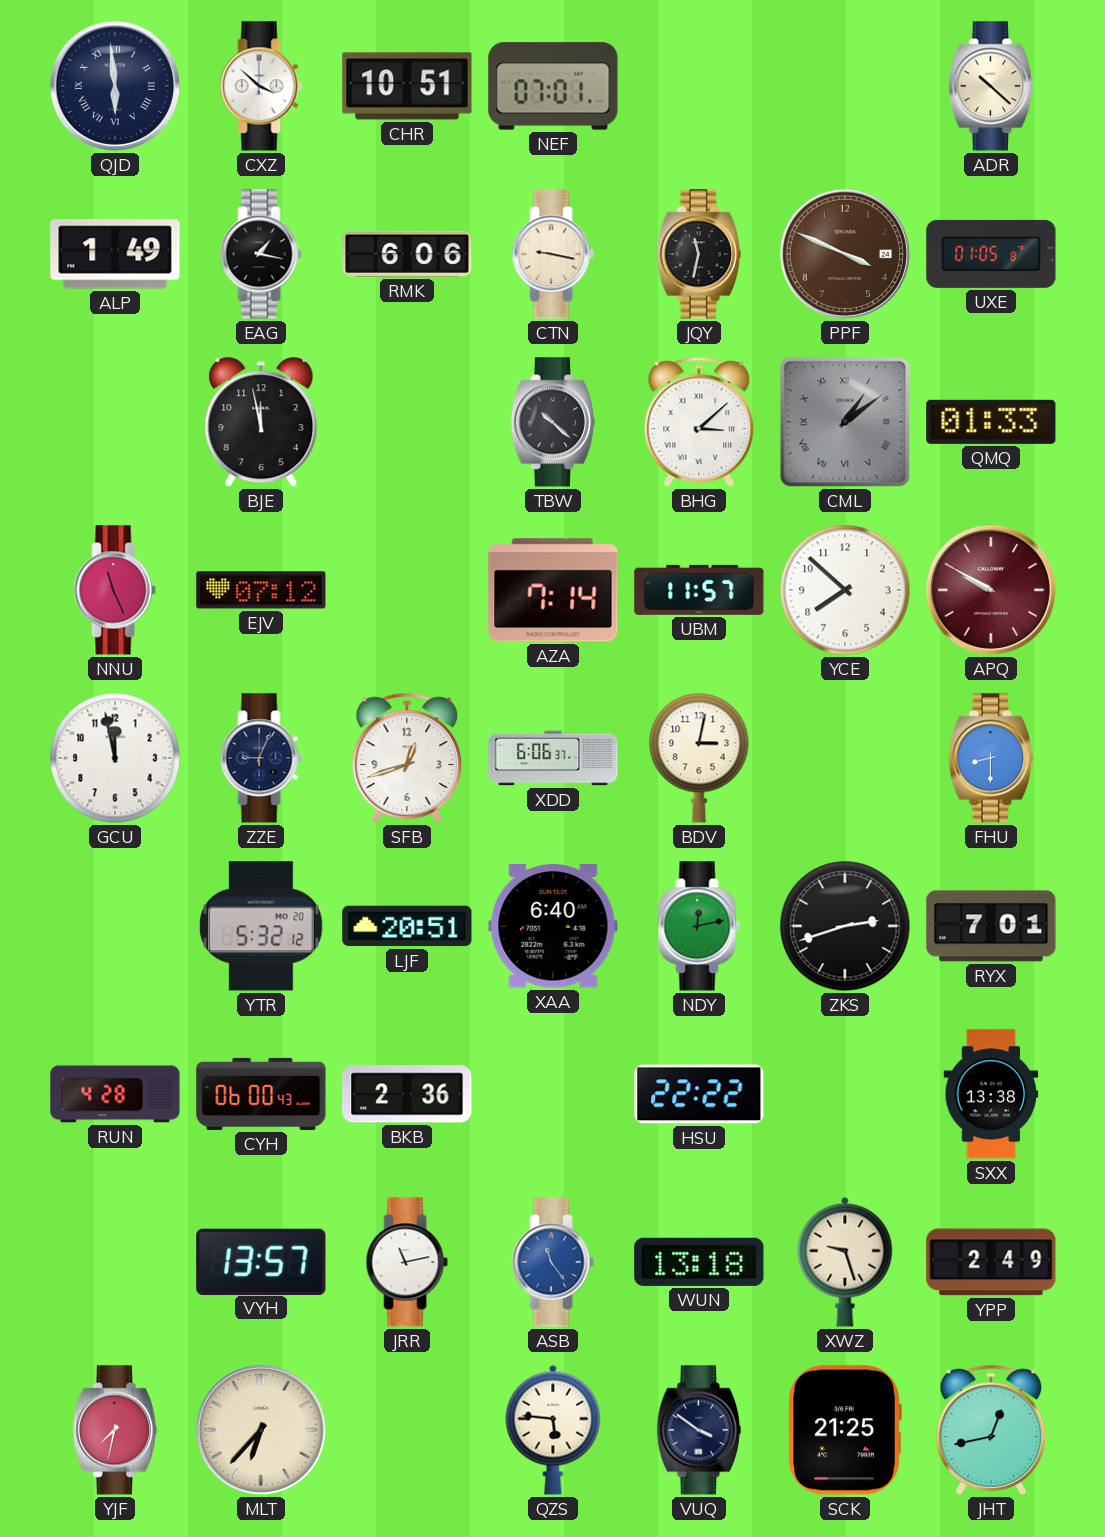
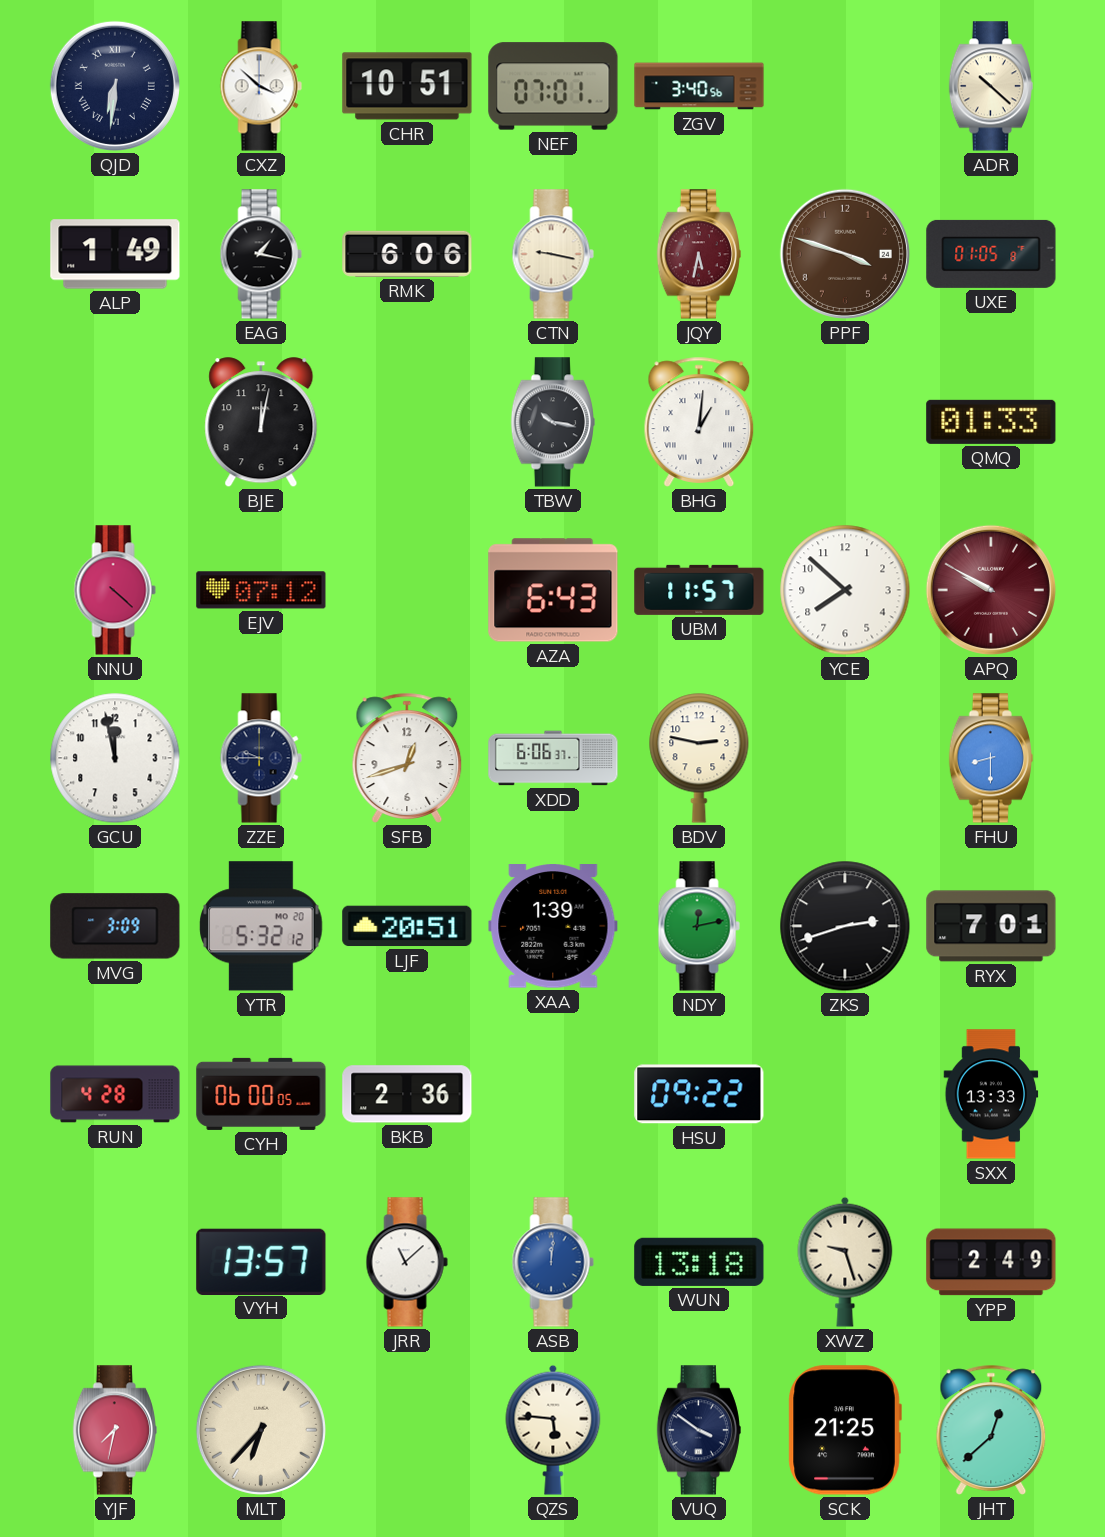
QJD: 5:59 -> 6:31 (115, 86)
ZGV: none -> 3:40 (699, 86)
JQY: 11:32 -> 5:32 (699, 254)
JQY dial: black -> burgundy (699, 254)
PPF: 3:49 -> 3:48 (845, 254)
BJE: 11:58 -> 12:02 (261, 423)
TBW: 10:22 -> 10:17 (553, 422)
BHG: 3:08 -> 1:01 (699, 422)
CML: 1:09 -> none (845, 422)
NNU: 11:26 -> 4:22 (115, 590)
AZA: 7:14 -> 6:43 (553, 590)
ZZE: 9:04 -> 9:45 (261, 758)
BDV: 3:02 -> 2:47 (699, 758)
MVG: none -> 3:09 (115, 926)
XAA: 6:40 -> 1:39 (553, 926)
CYH: 06:00:43 -> 06:00:05 (261, 1094)
HSU: 22:22 -> 09:22 (699, 1094)
SXX: 13:38 -> 13:33 (991, 1094)
JRR: 11:13 -> 11:08 (407, 1262)
ASB: 11:24 -> 12:01 (553, 1262)
JHT: 12:43 -> 12:38 (991, 1430)
